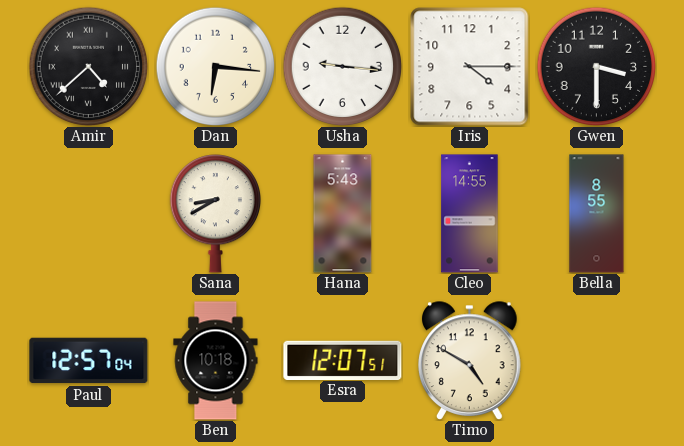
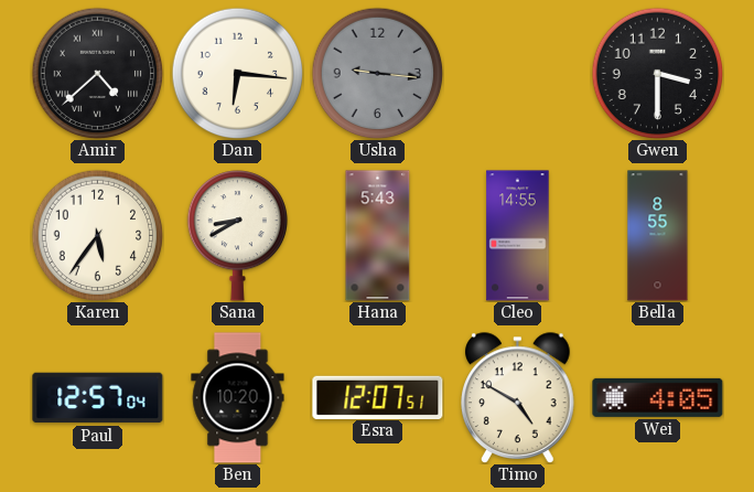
Usha dial: white -> grey (377, 73)
Iris: 4:15 -> none (470, 67)
Karen: none -> 5:36 (97, 235)
Ben: 10:18 -> 10:20 (238, 398)
Wei: none -> 4:05 (658, 397)
